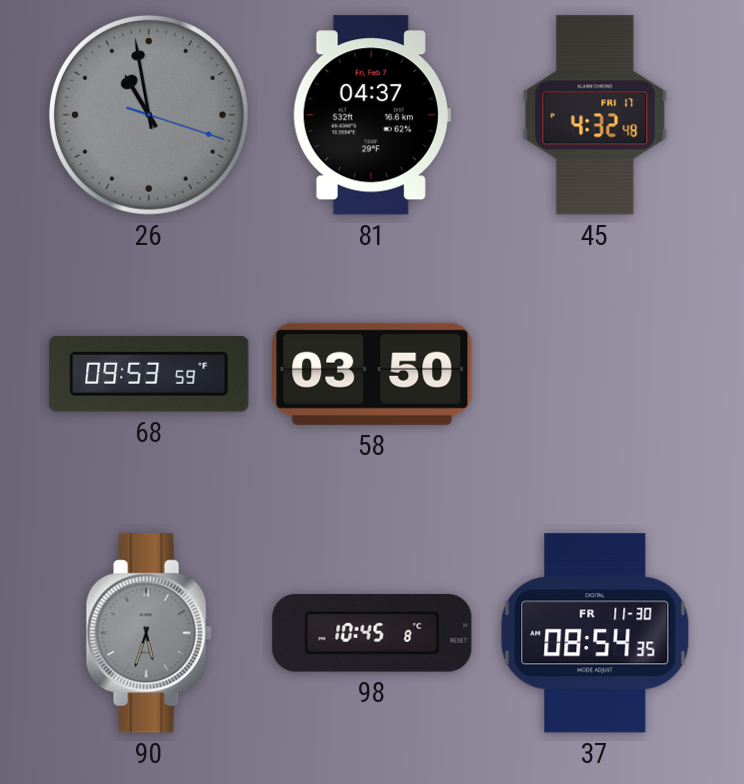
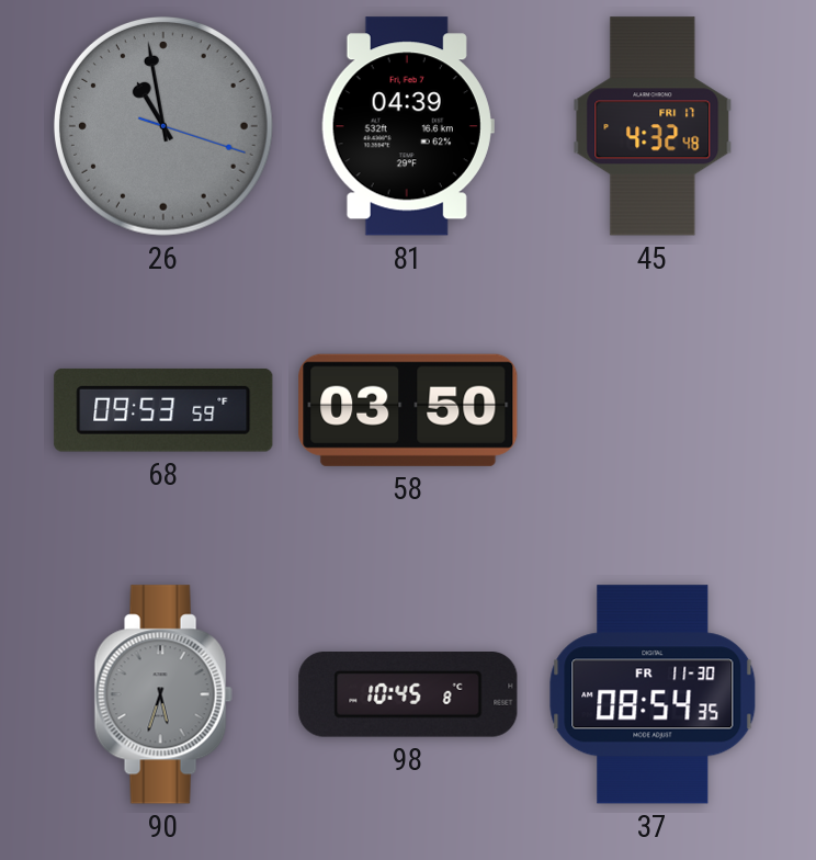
81: 04:37 -> 04:39 (408, 126)
